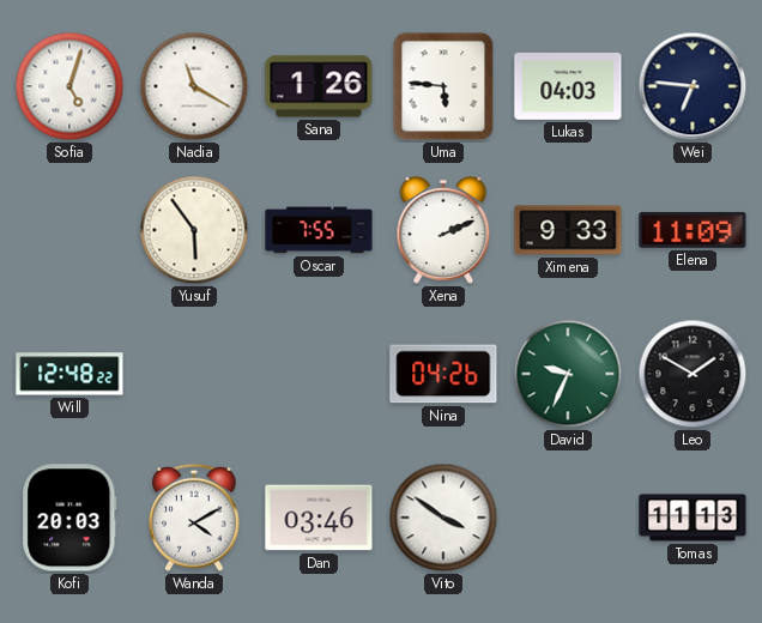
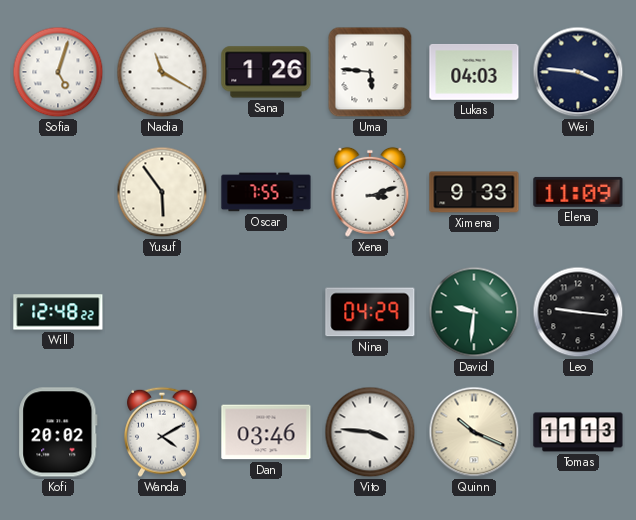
Wei: 6:46 -> 3:46 (578, 72)
Xena: 2:11 -> 3:12 (370, 192)
Nina: 04:26 -> 04:29 (370, 312)
David: 9:34 -> 9:31 (474, 312)
Leo: 1:50 -> 9:16 (578, 312)
Kofi: 20:03 -> 20:02 (58, 432)
Vito: 3:51 -> 3:46 (370, 432)
Quinn: none -> 10:19 (474, 432)
